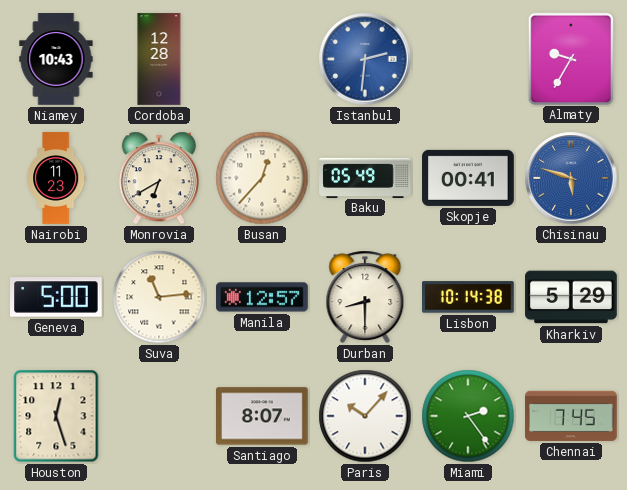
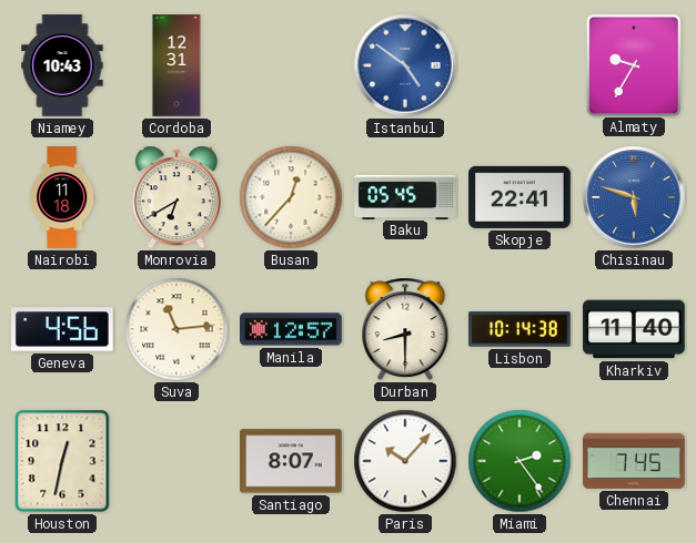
Cordoba: 12:28 -> 12:31 (176, 65)
Istanbul: 2:31 -> 4:51 (405, 65)
Nairobi: 11:23 -> 11:18 (62, 197)
Baku: 05:49 -> 05:45 (405, 196)
Skopje: 00:41 -> 22:41 (520, 197)
Geneva: 5:00 -> 4:56 (63, 329)
Kharkiv: 5:29 -> 11:40 (634, 329)
Houston: 12:27 -> 12:32 (62, 461)
